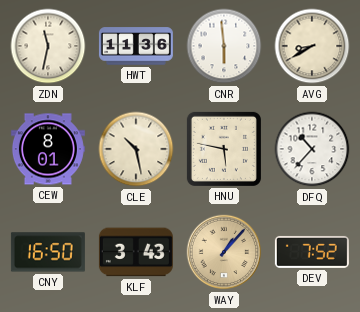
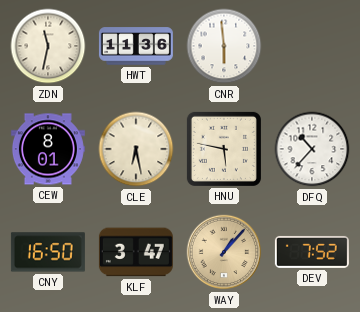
AVG: 8:40 -> none (312, 46)
CLE: 10:28 -> 6:28 (136, 149)
KLF: 3:43 -> 3:47 (136, 252)
